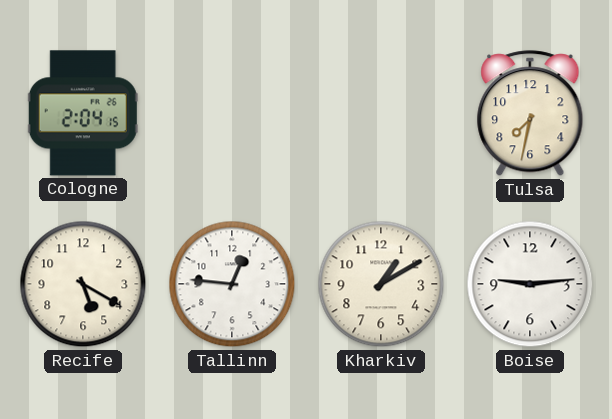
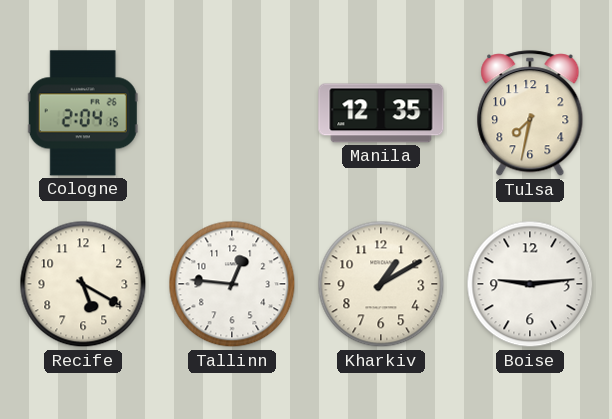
Manila: none -> 12:35 (381, 113)
